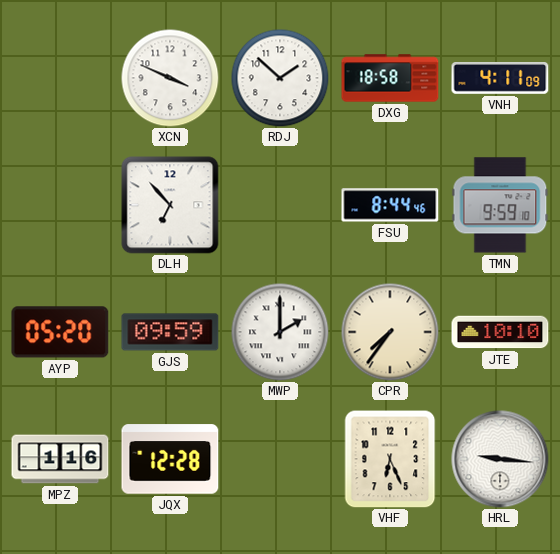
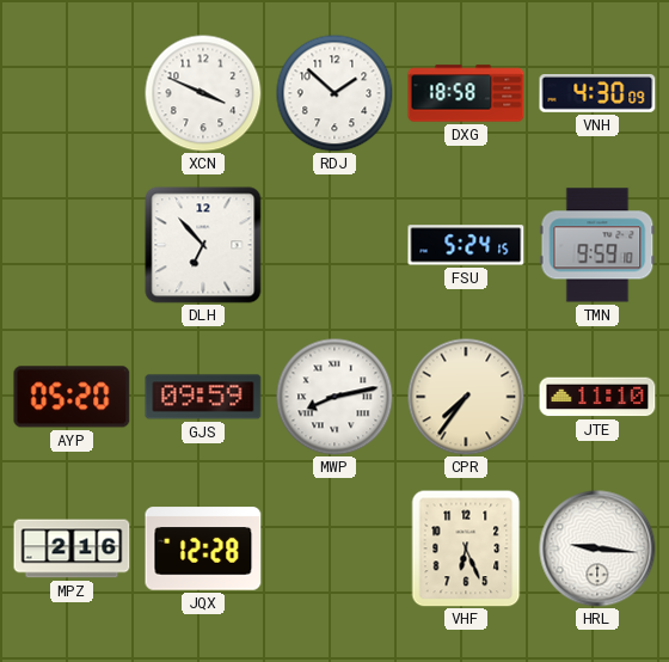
VNH: 4:11 -> 4:30 (597, 94)
FSU: 8:44 -> 5:24 (466, 245)
MWP: 2:00 -> 8:13 (334, 397)
JTE: 10:10 -> 11:10 (597, 397)
MPZ: 1:16 -> 2:16 (72, 548)
